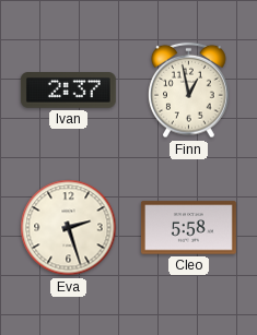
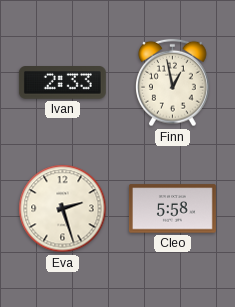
Ivan: 2:37 -> 2:33 (62, 83)
